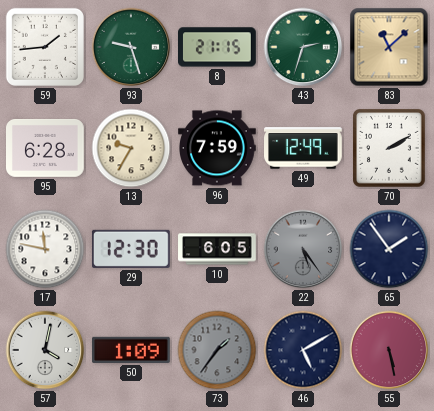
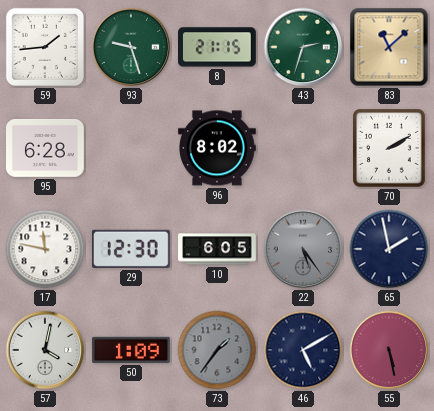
13: 9:35 -> none (131, 148)
96: 7:59 -> 8:02 (218, 148)
49: 12:49 -> none (304, 148)
65: 1:54 -> 1:58 (389, 249)
